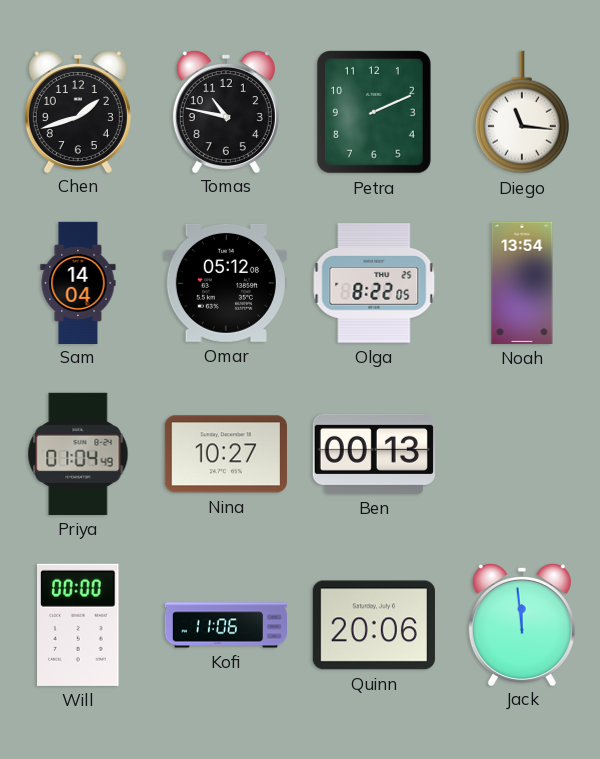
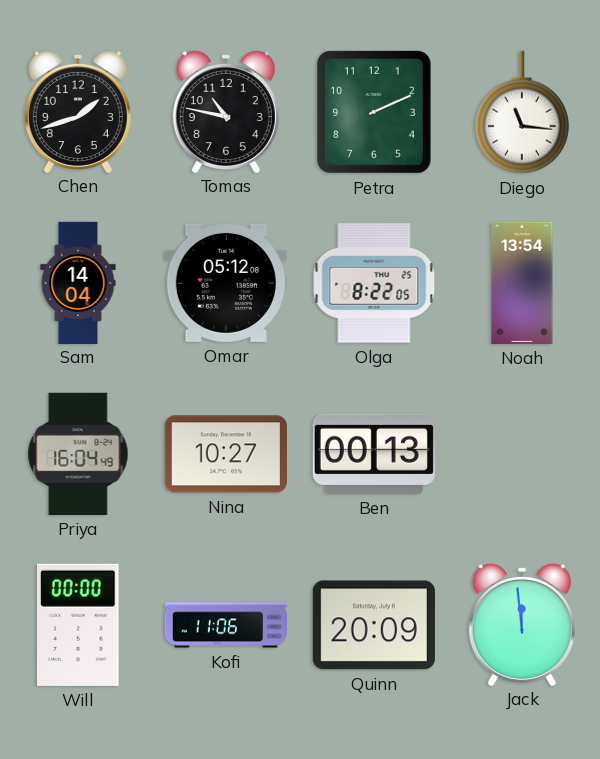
Priya: 01:04 -> 16:04 (78, 454)
Quinn: 20:06 -> 20:09 (374, 625)
